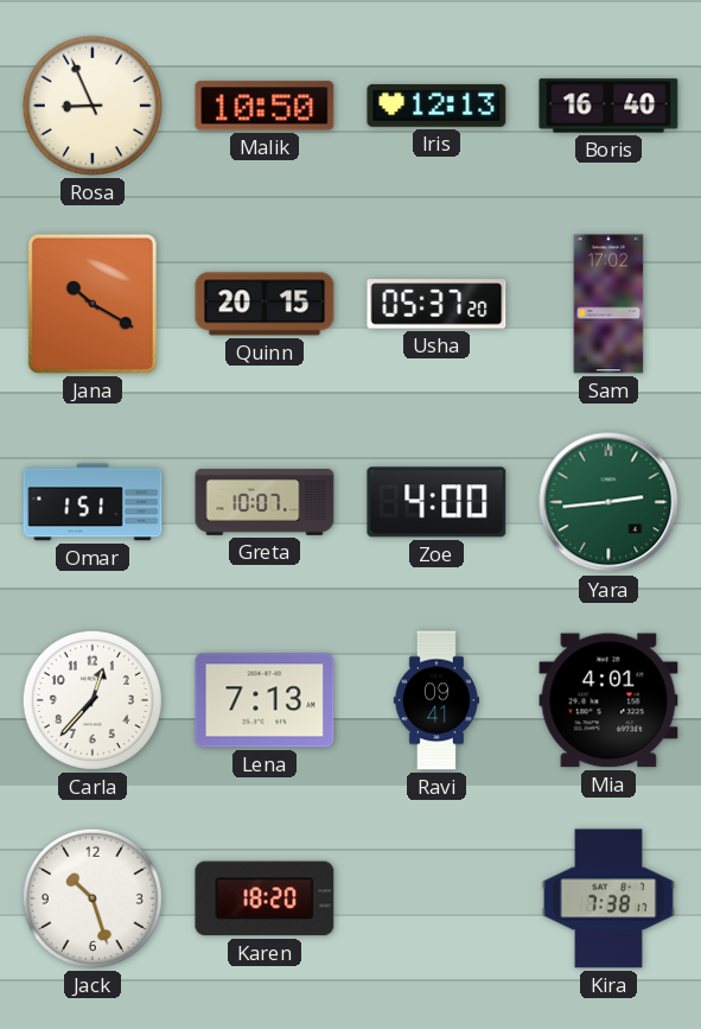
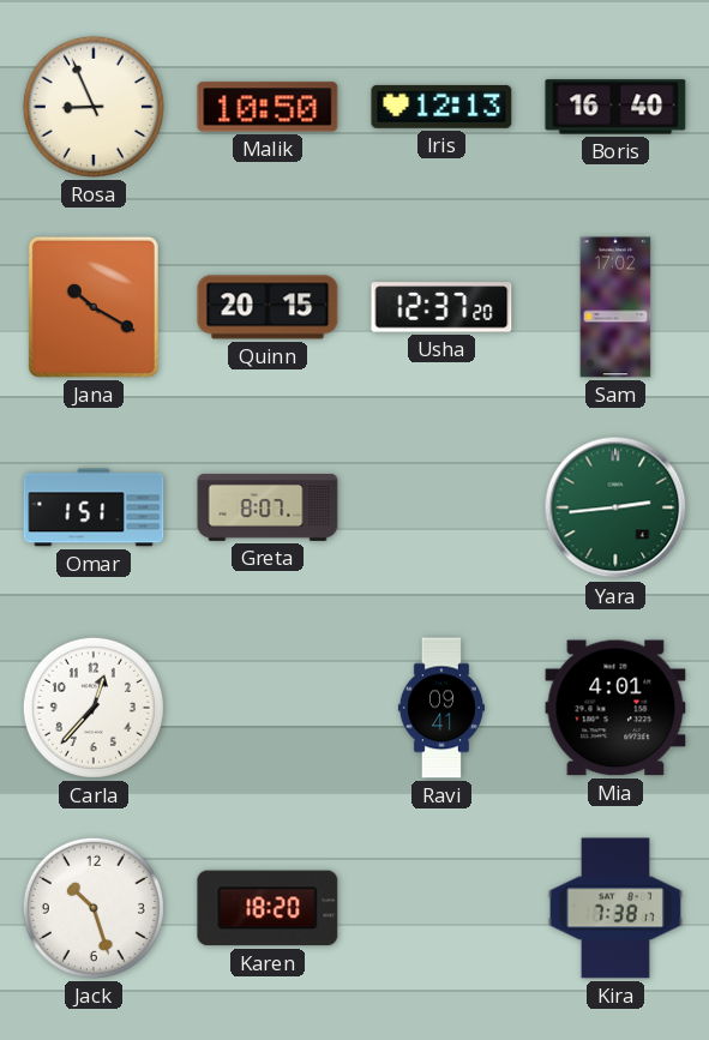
Usha: 05:37 -> 12:37 (441, 307)
Greta: 10:07 -> 8:07 (268, 507)
Zoe: 4:00 -> none (436, 502)
Lena: 7:13 -> none (265, 700)
